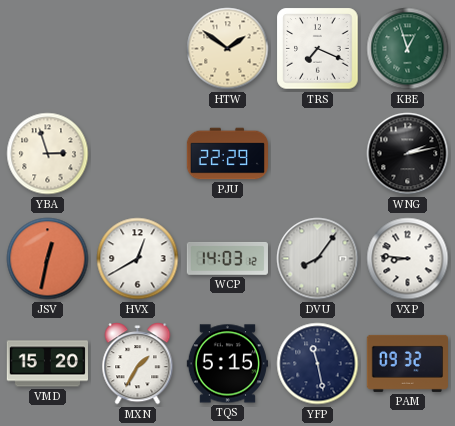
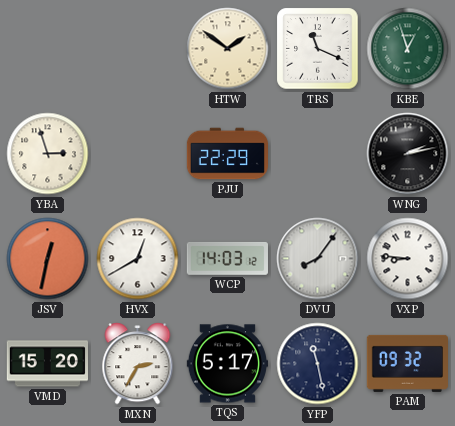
TRS: 7:19 -> 11:19 (318, 49)
MXN: 1:35 -> 2:35 (138, 364)
TQS: 5:15 -> 5:17 (227, 364)
